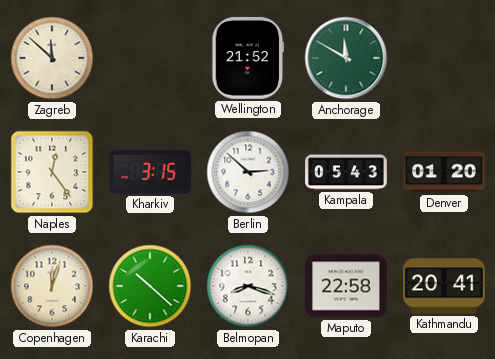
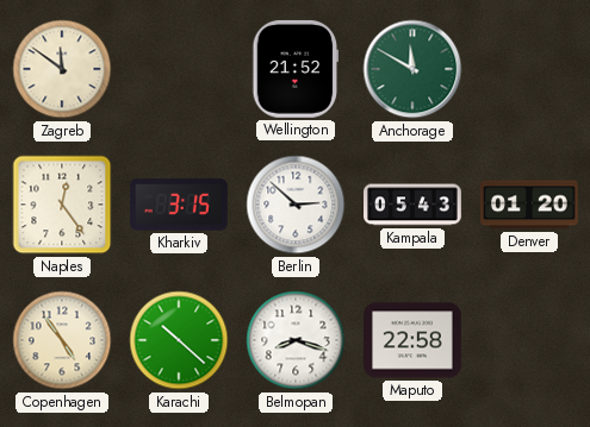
Zagreb: 11:52 -> 11:51 (62, 69)
Copenhagen: 12:03 -> 4:54 (62, 340)
Kathmandu: 20:41 -> none (445, 286)
